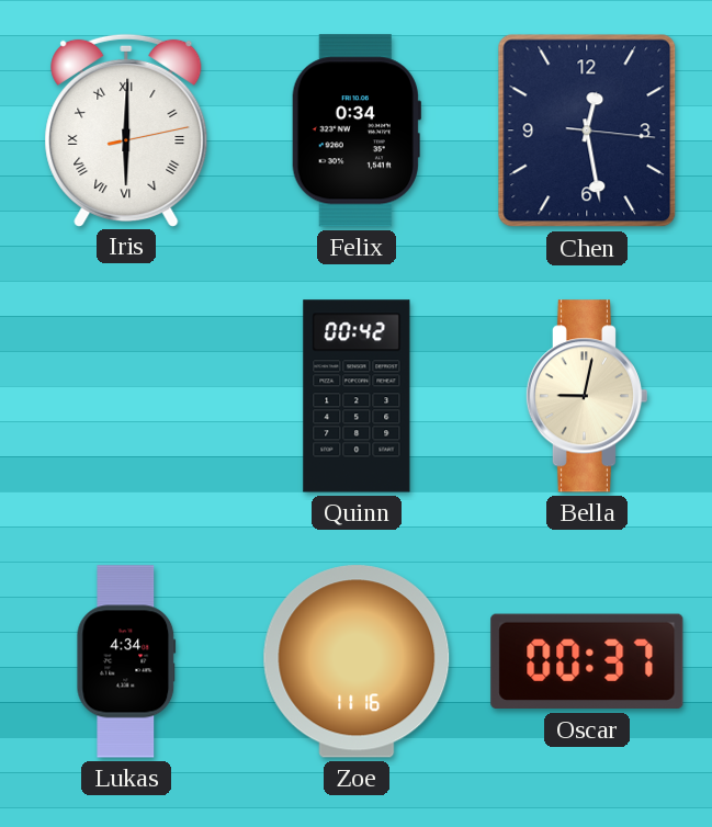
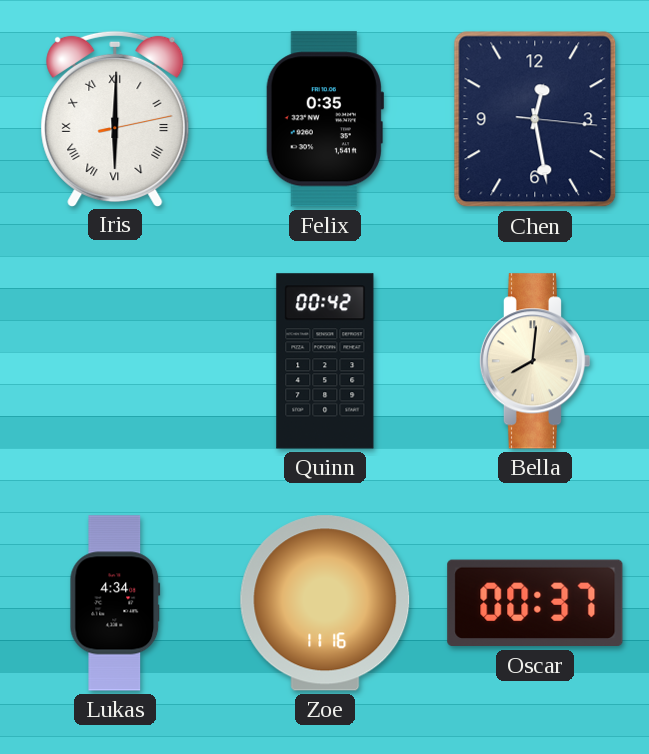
Felix: 0:34 -> 0:35 (324, 119)
Bella: 9:02 -> 8:01 (534, 361)
